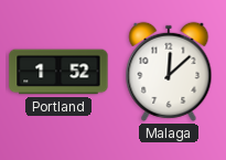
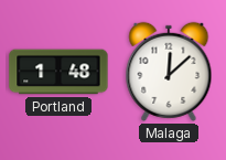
Portland: 1:52 -> 1:48 (58, 72)
